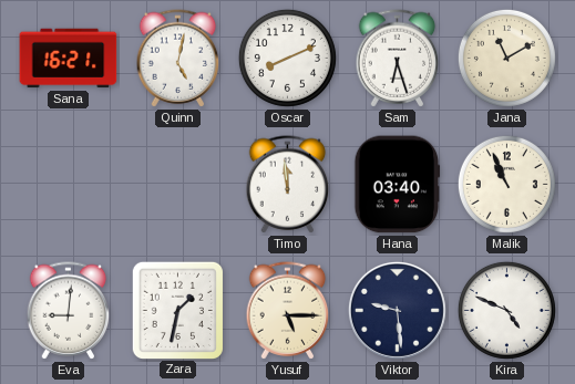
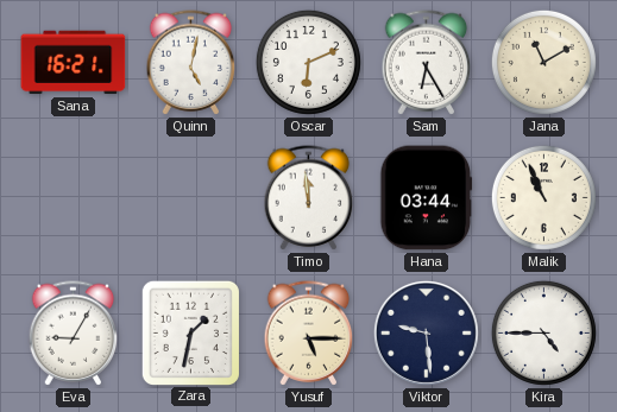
Oscar: 8:11 -> 6:11 (308, 62)
Sam: 6:27 -> 6:25 (427, 63)
Hana: 03:40 -> 03:44 (427, 198)
Eva: 9:01 -> 9:05 (74, 334)
Kira: 4:49 -> 4:45 (543, 332)
